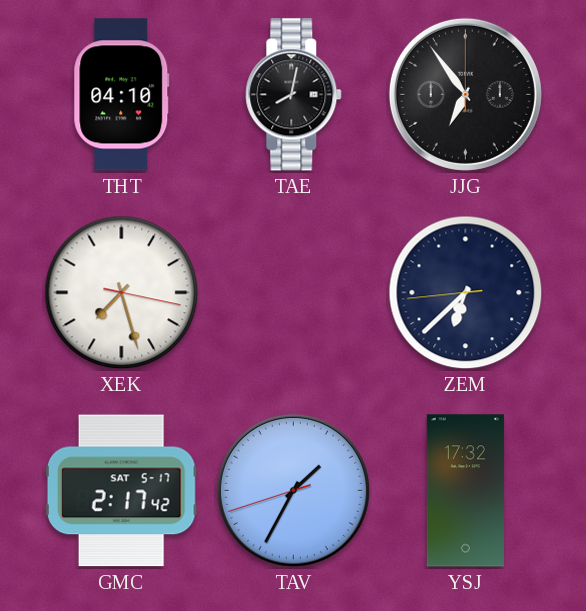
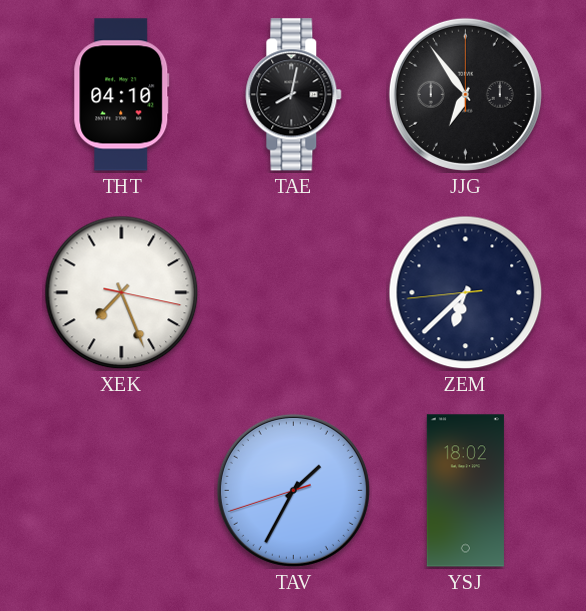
XEK: 7:27 -> 7:26 (122, 293)
GMC: 2:17 -> none (121, 491)
YSJ: 17:32 -> 18:02 (465, 491)
